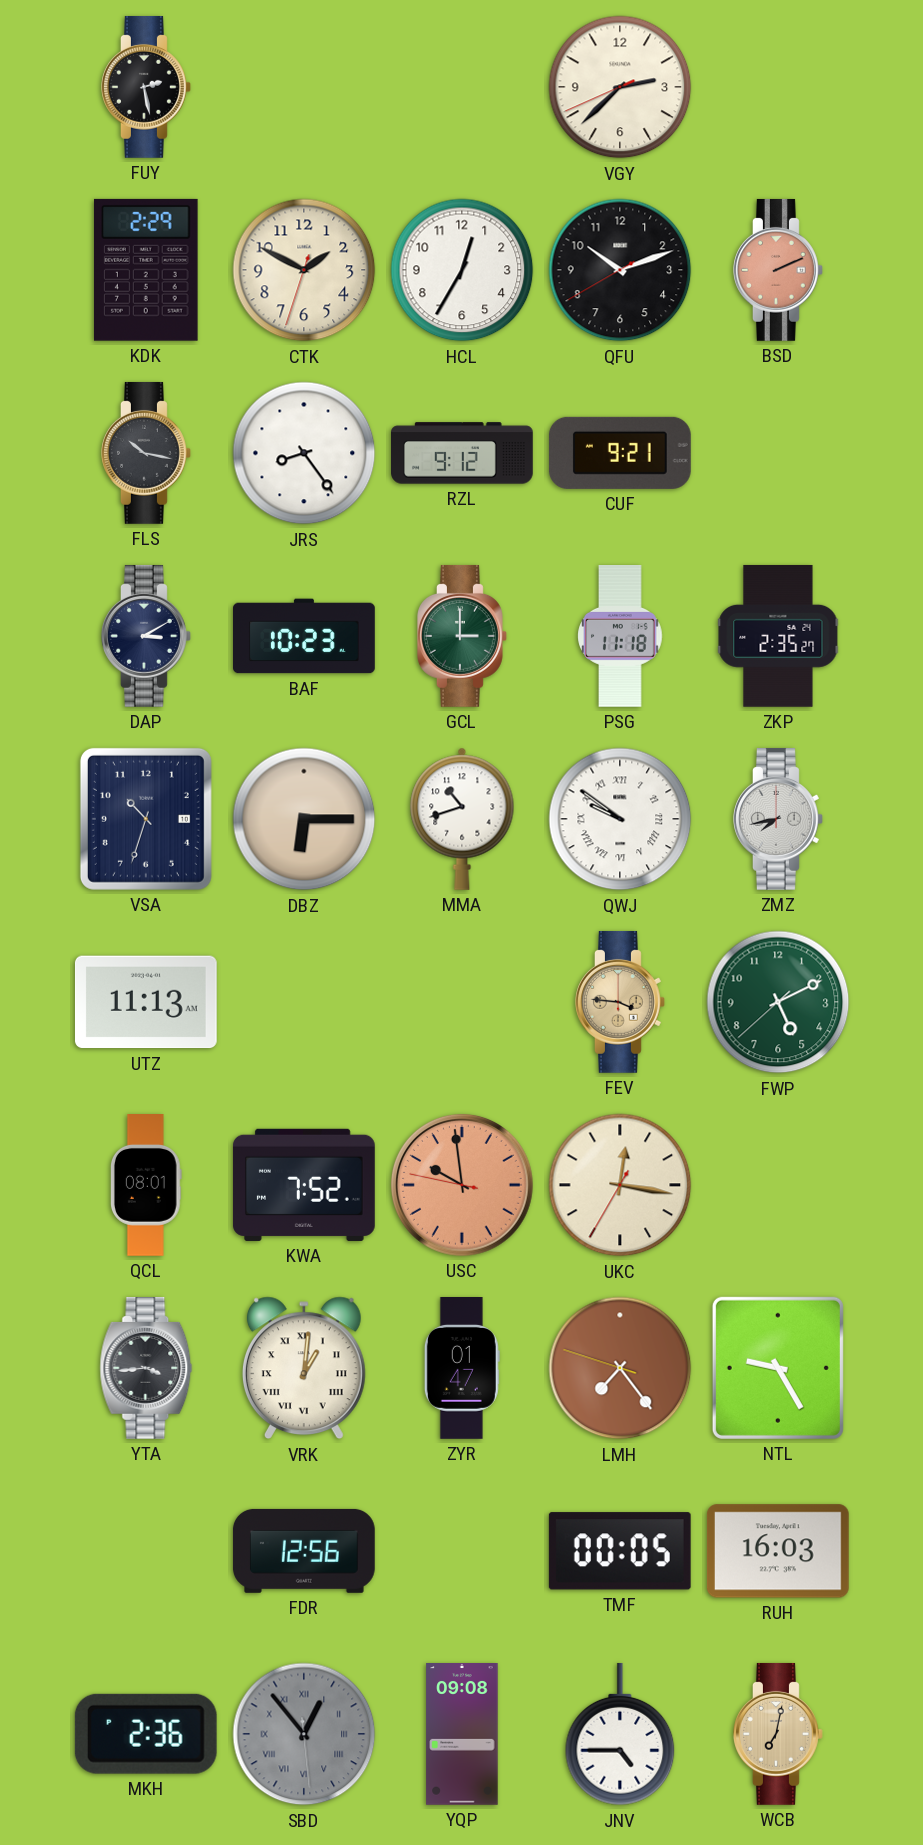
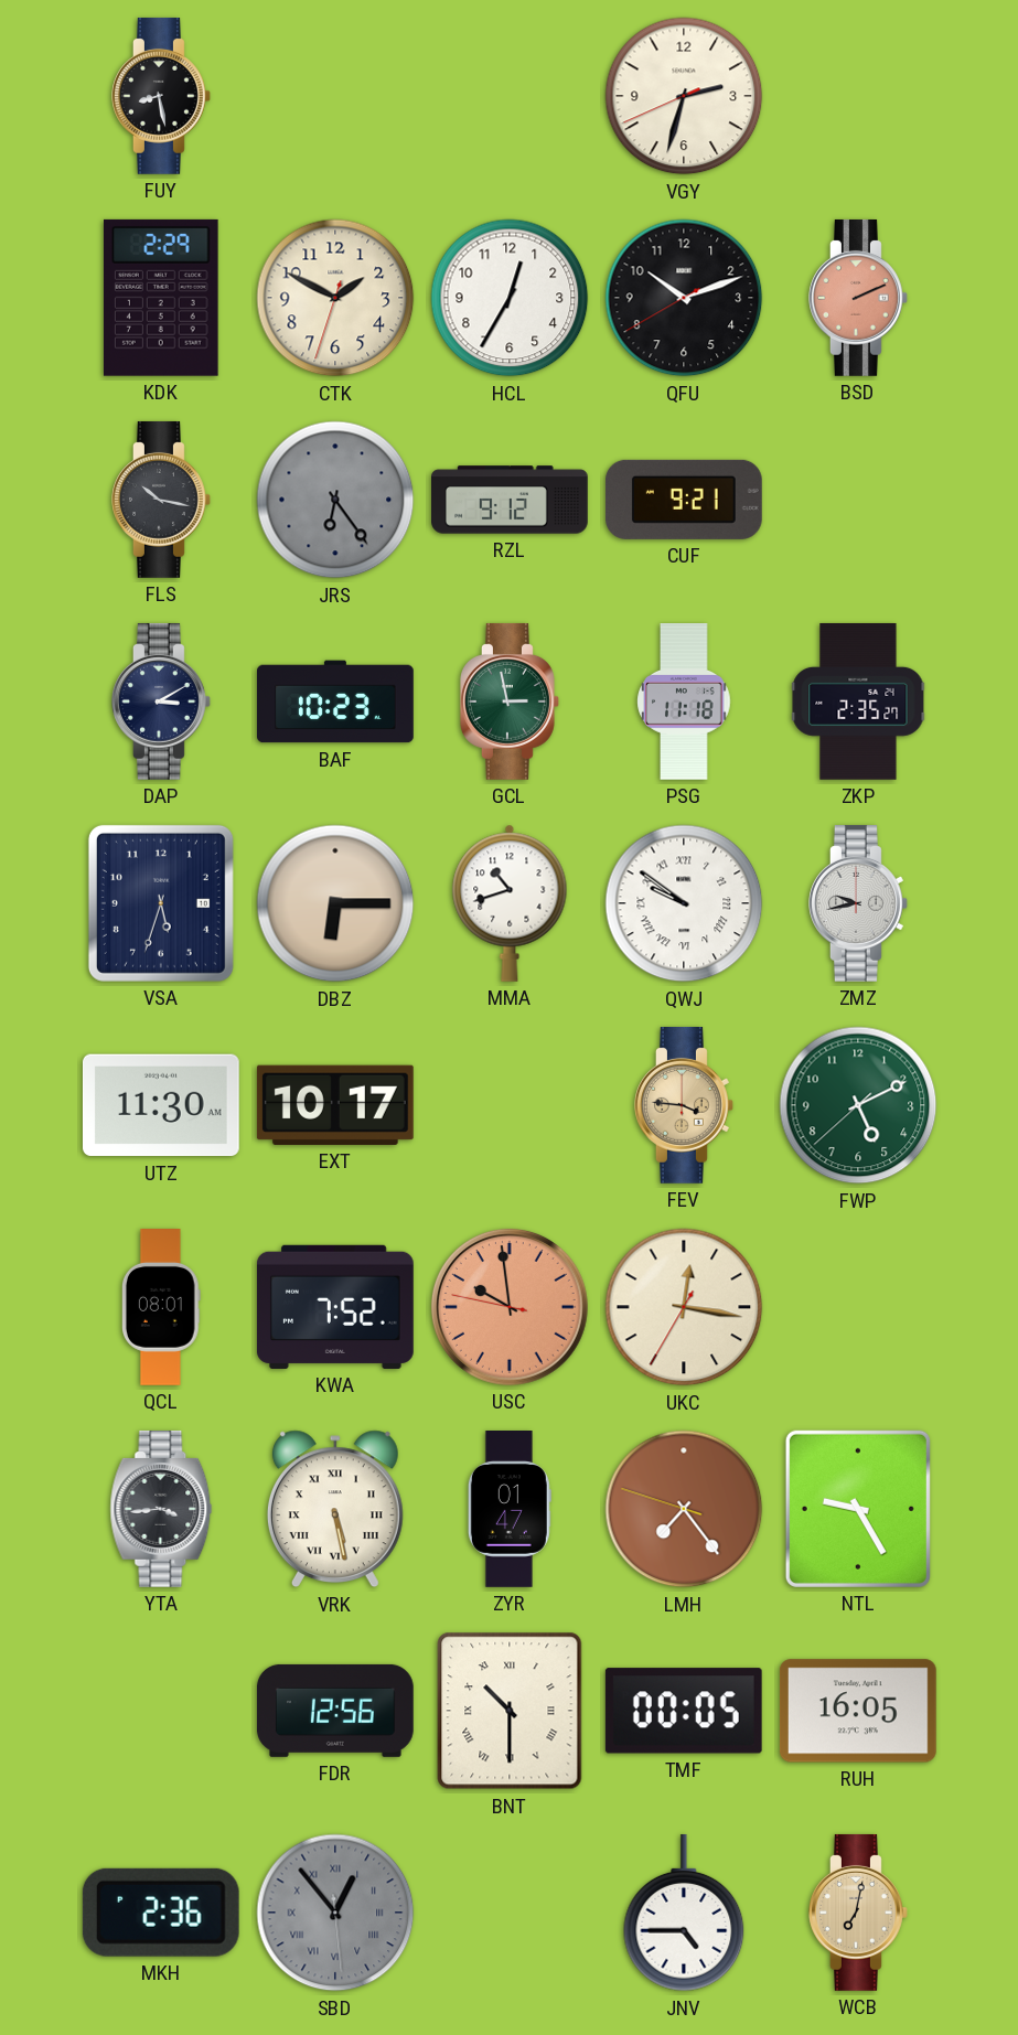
FUY: 2:28 -> 8:28 (162, 96)
VGY: 2:37 -> 2:32 (684, 96)
JRS: 8:24 -> 6:24 (335, 500)
JRS dial: white -> grey (335, 500)
GCL: 3:00 -> 2:58 (511, 701)
VSA: 10:33 -> 5:33 (161, 903)
ZMZ: 7:43 -> 9:43 (859, 903)
UTZ: 11:13 -> 11:30 (161, 1105)
EXT: none -> 10:17 (335, 1105)
VRK: 1:01 -> 5:28 (335, 1509)
BNT: none -> 10:30 (510, 1711)
RUH: 16:03 -> 16:05 (858, 1711)
YQP: 09:08 -> none (462, 1735)
